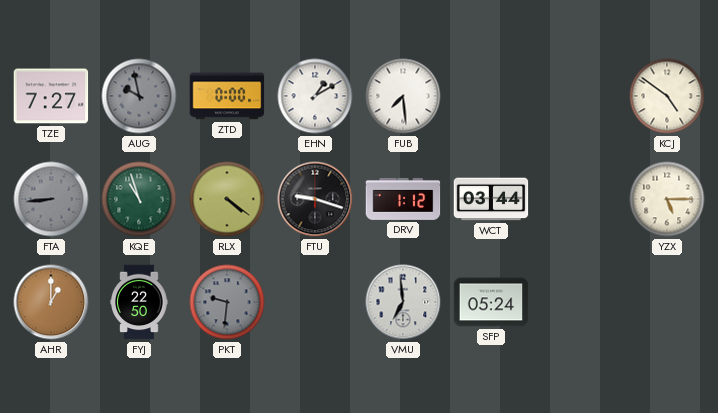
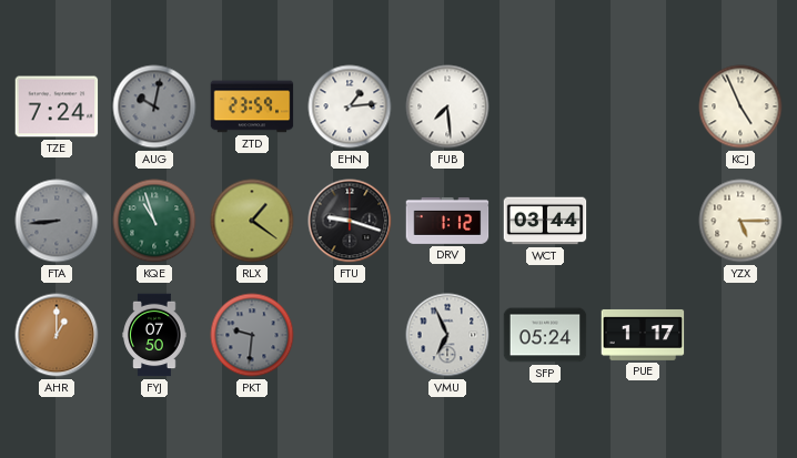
TZE: 7:27 -> 7:24 (57, 106)
AUG: 9:58 -> 10:02 (154, 106)
ZTD: 0:00 -> 23:59 (252, 106)
EHN: 1:10 -> 1:14 (350, 106)
KCJ: 4:51 -> 4:56 (740, 106)
RLX: 4:21 -> 1:21 (252, 221)
FYJ: 22:50 -> 07:50 (154, 335)
VMU: 6:59 -> 6:56 (447, 335)
PUE: none -> 1:17 (643, 335)
